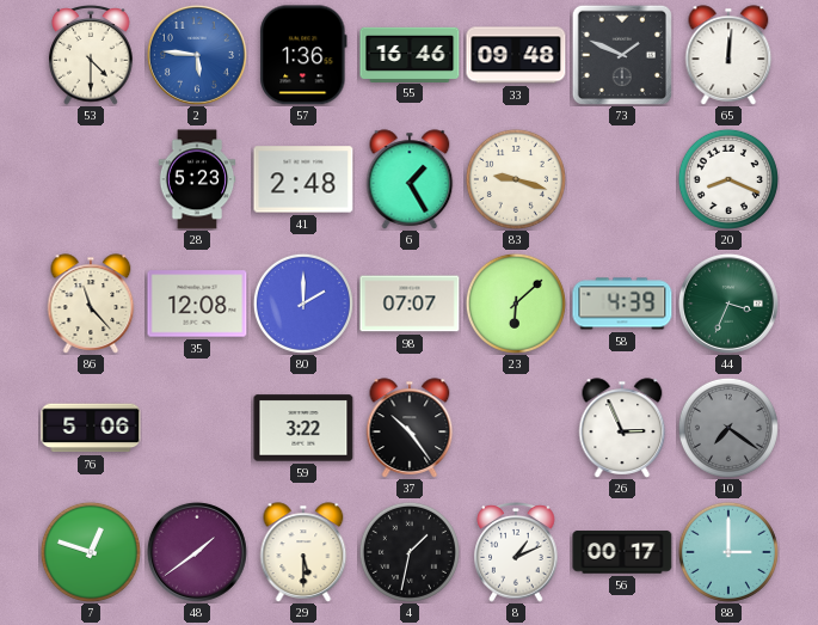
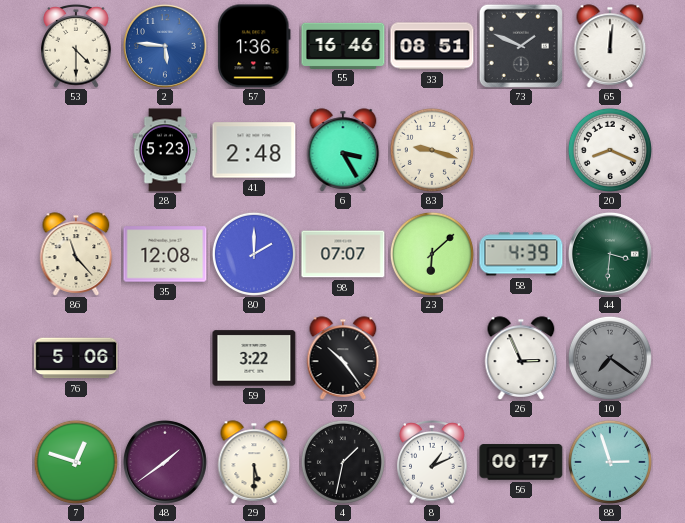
33: 09:48 -> 08:51 (432, 46)
6: 1:25 -> 3:25 (343, 150)
44: 3:34 -> 3:31 (610, 254)
88: 3:00 -> 2:57 (610, 462)
